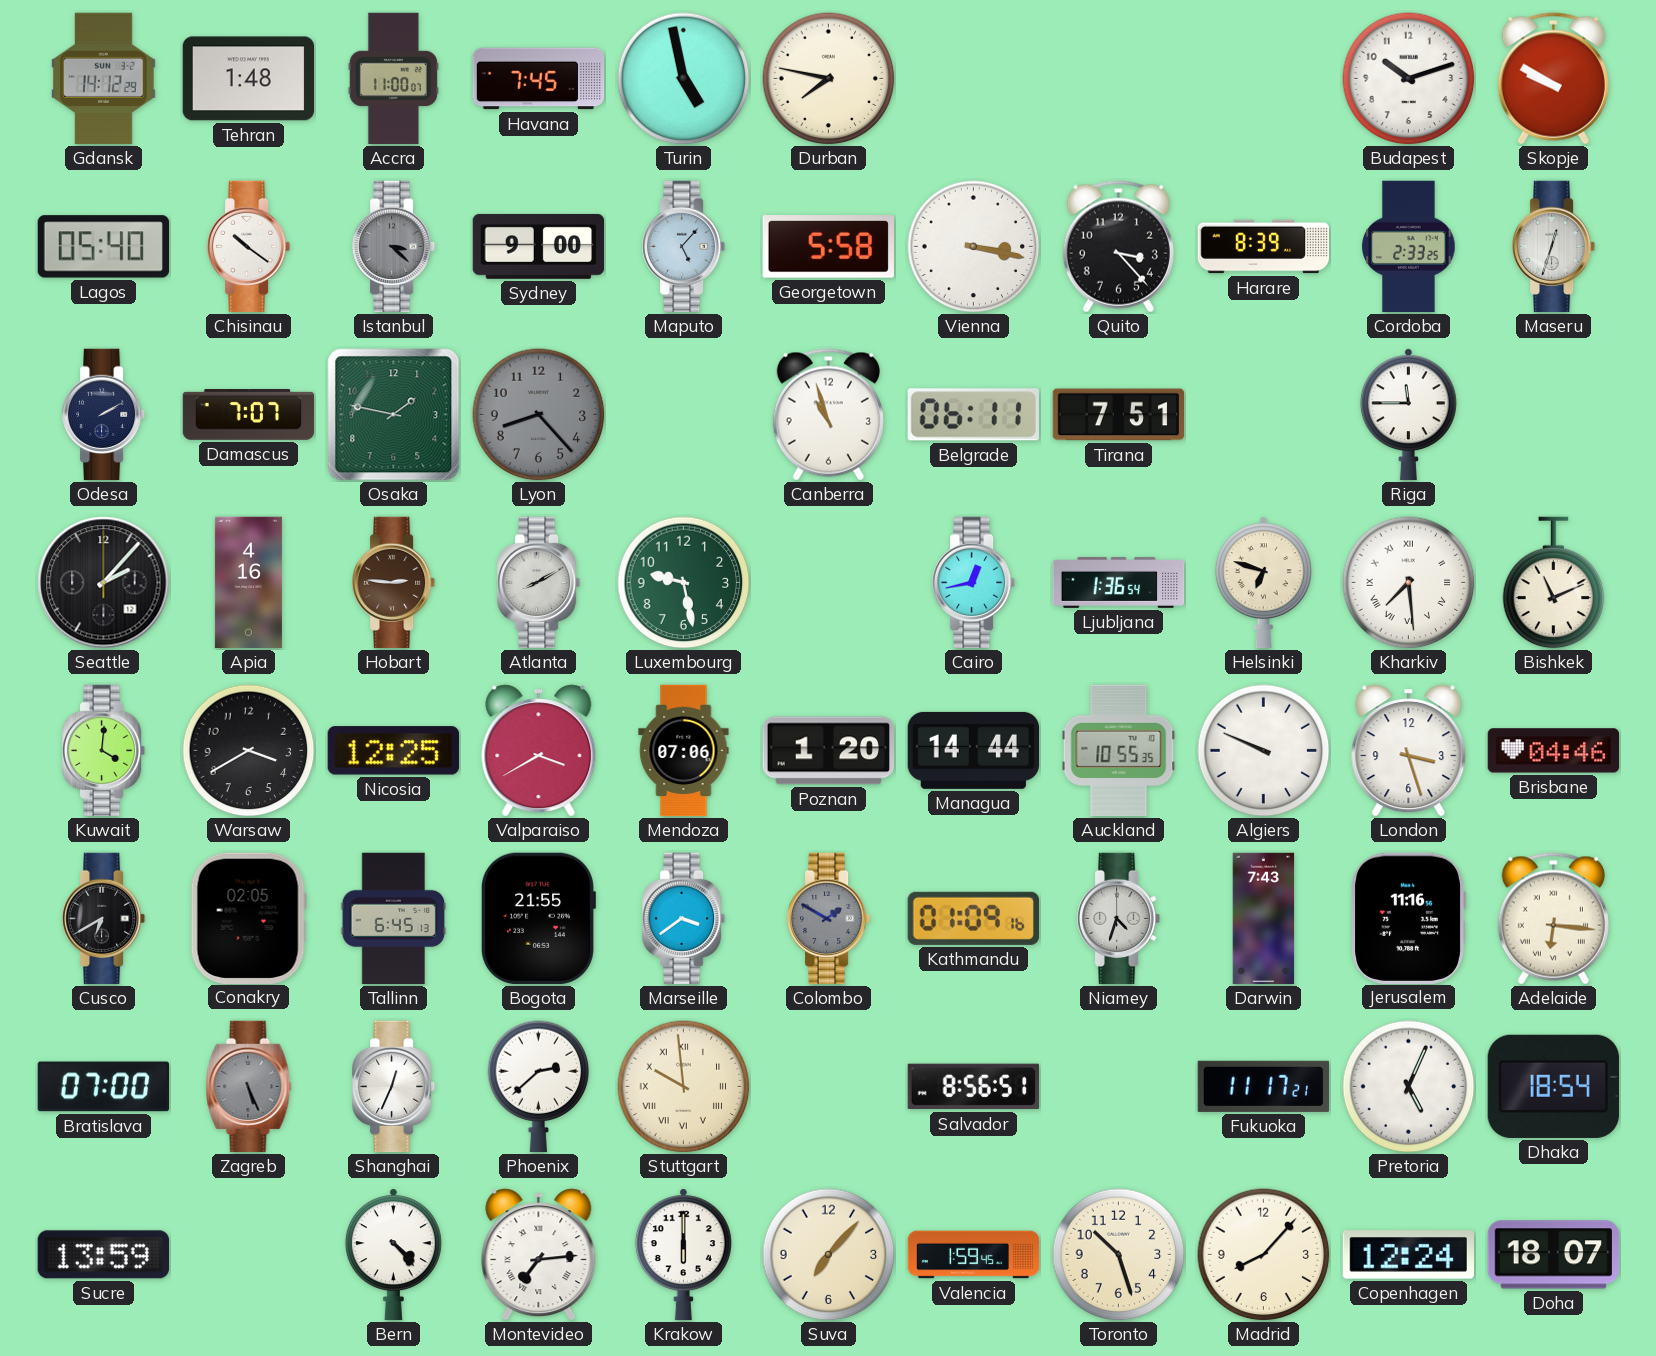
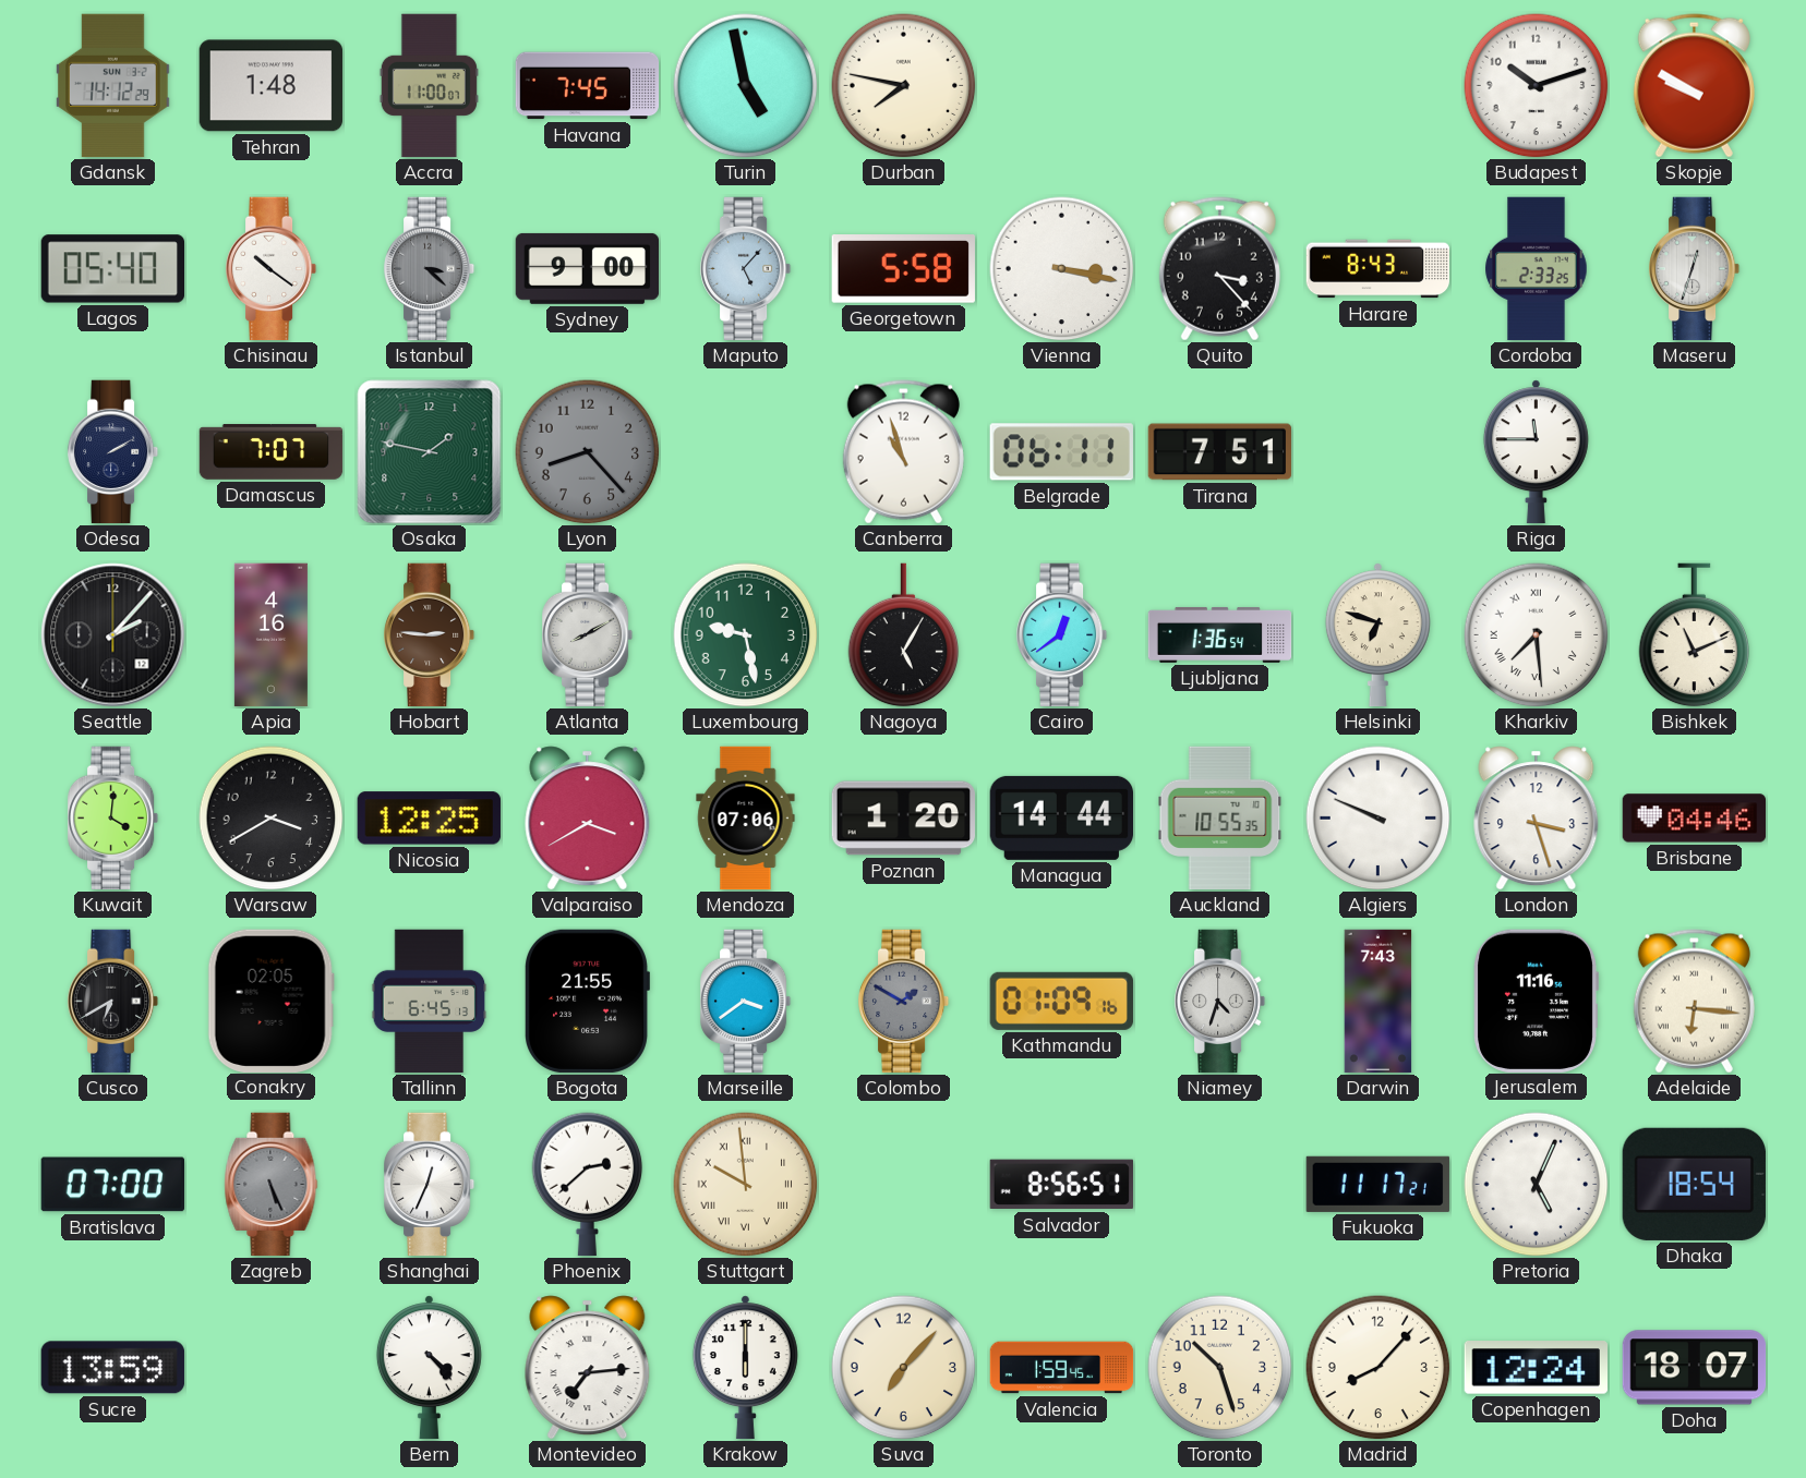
Harare: 8:39 -> 8:43 (1378, 269)
Nagoya: none -> 5:05 (904, 635)
Cairo: 12:43 -> 12:39 (1062, 635)
